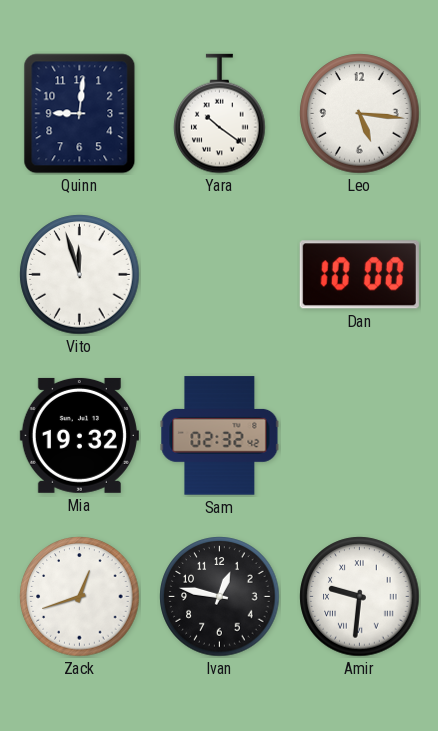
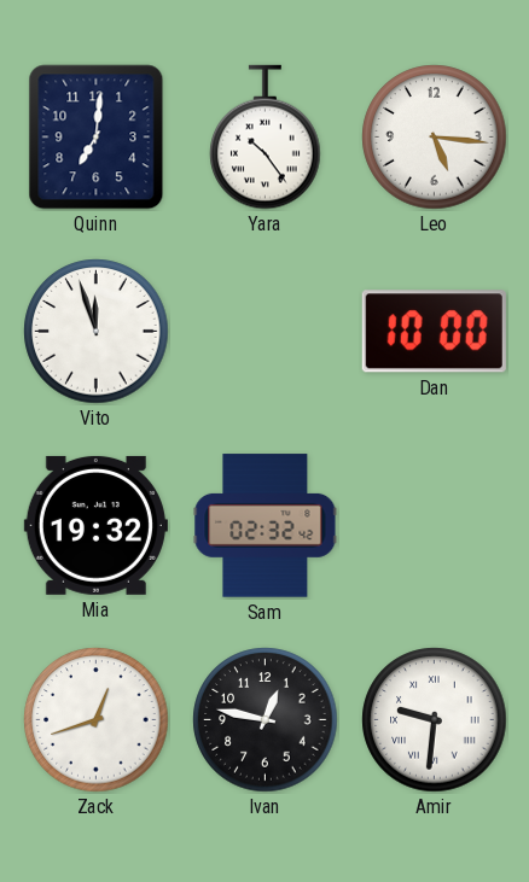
Quinn: 9:01 -> 7:01 (97, 138)
Yara: 10:21 -> 10:24 (266, 138)
